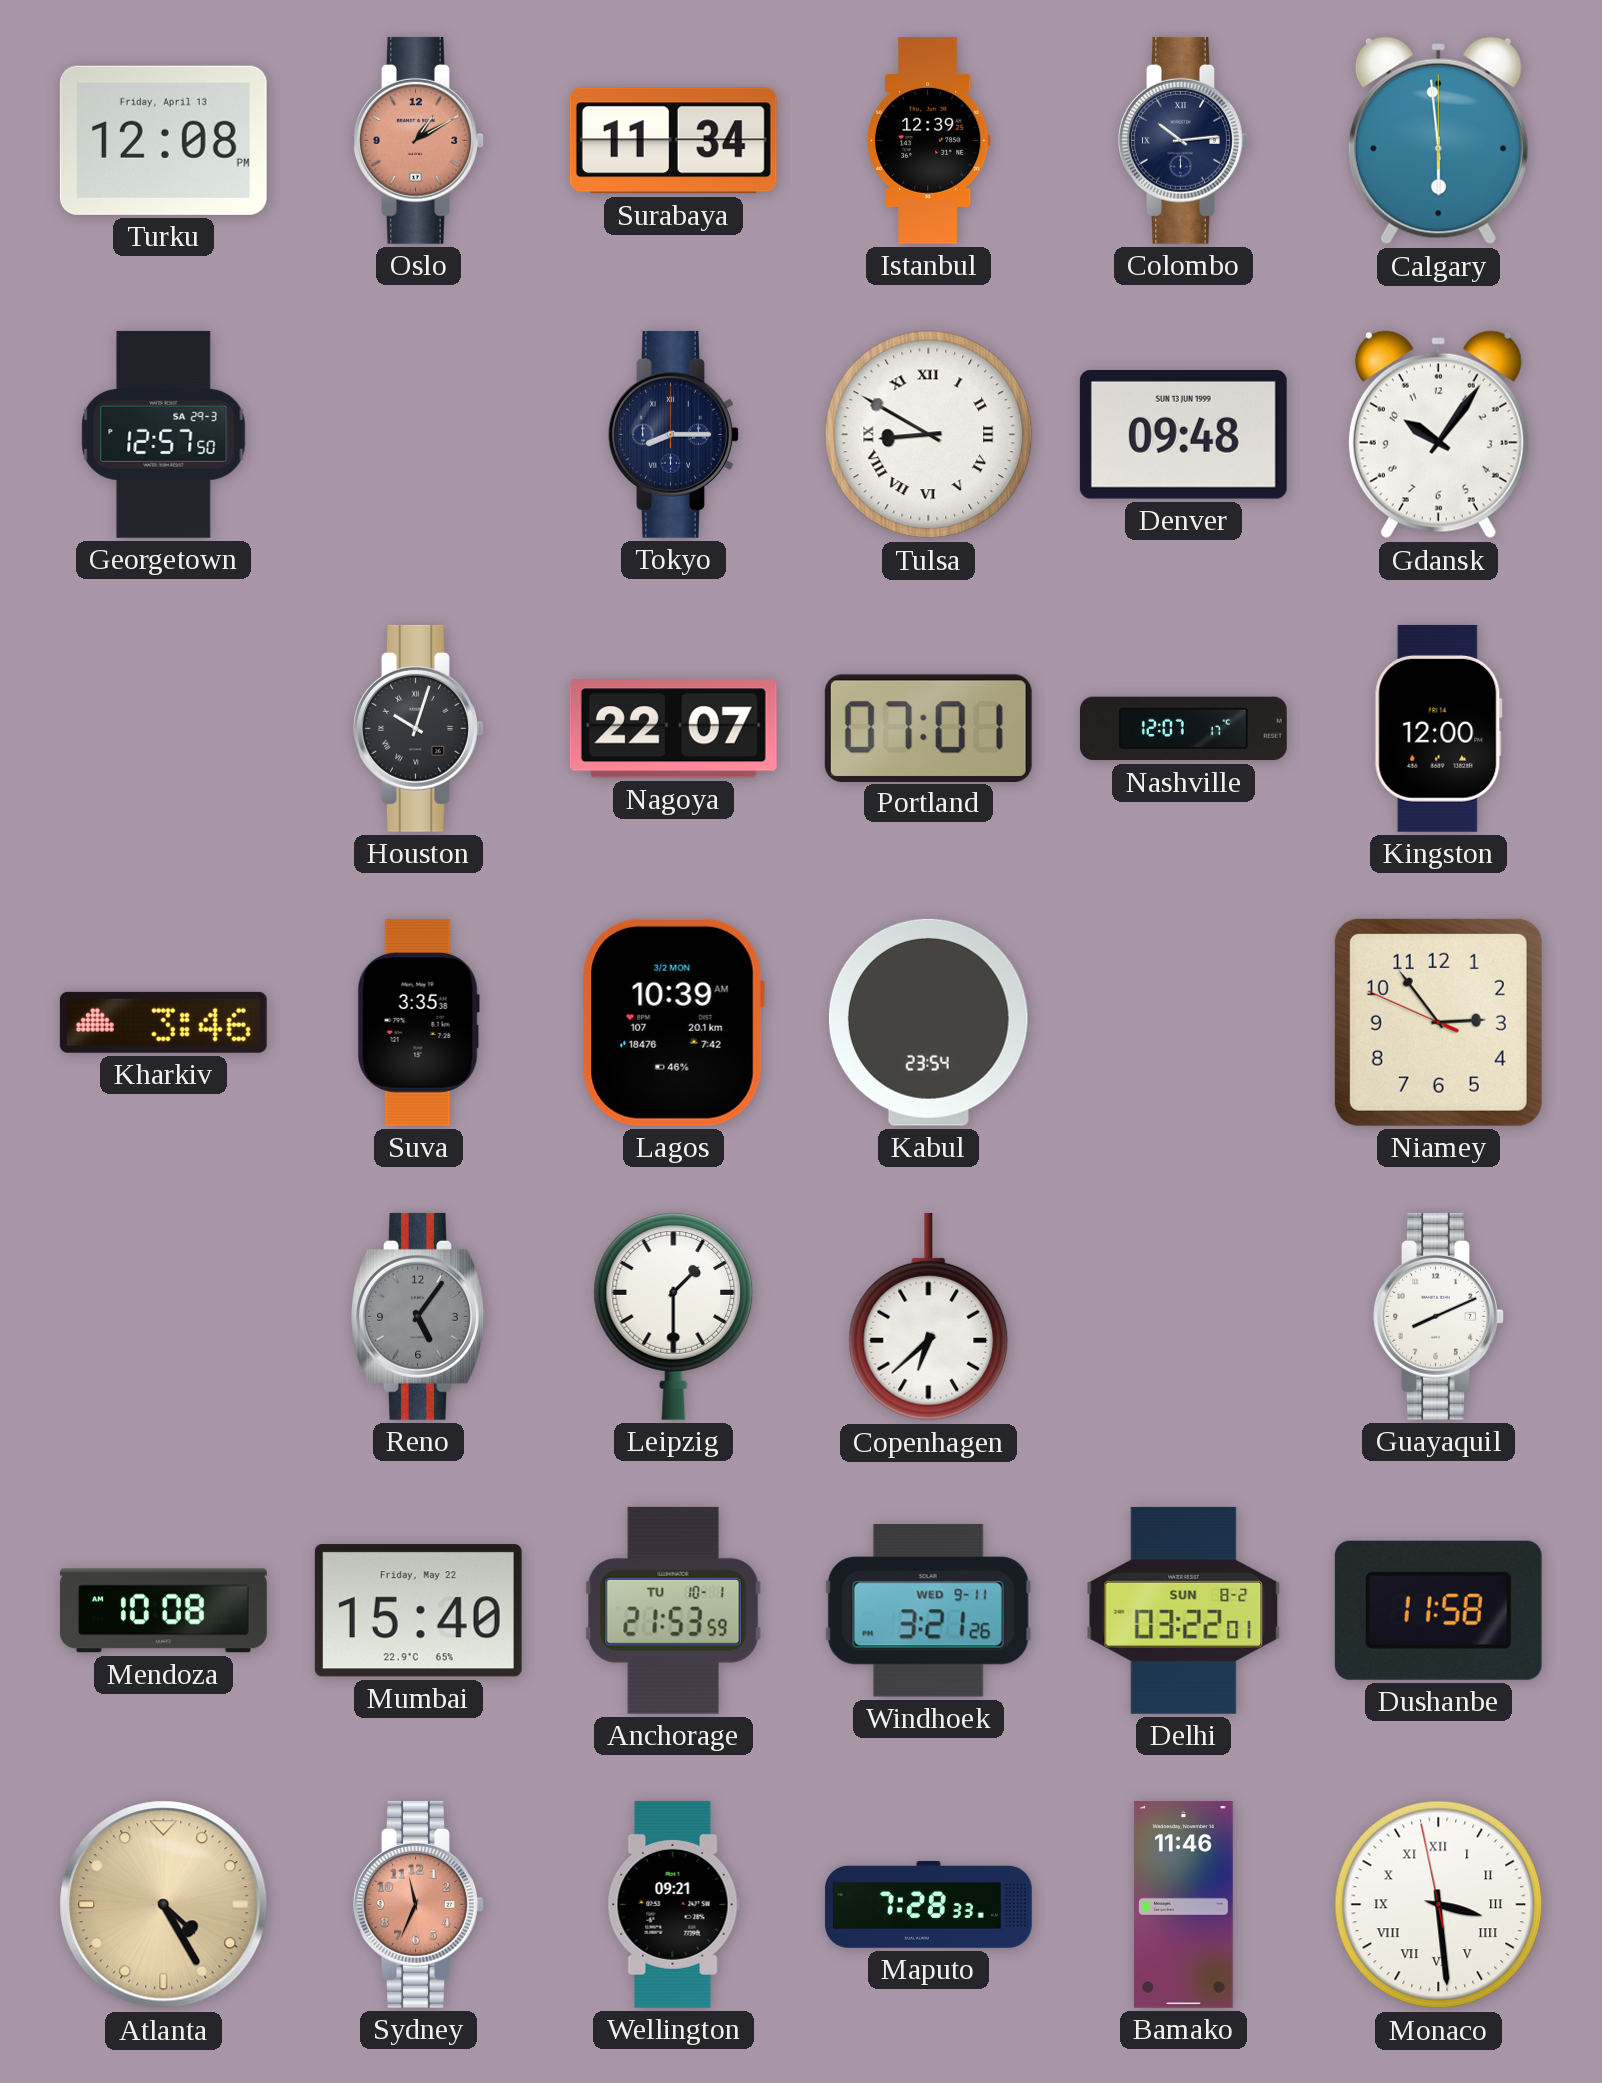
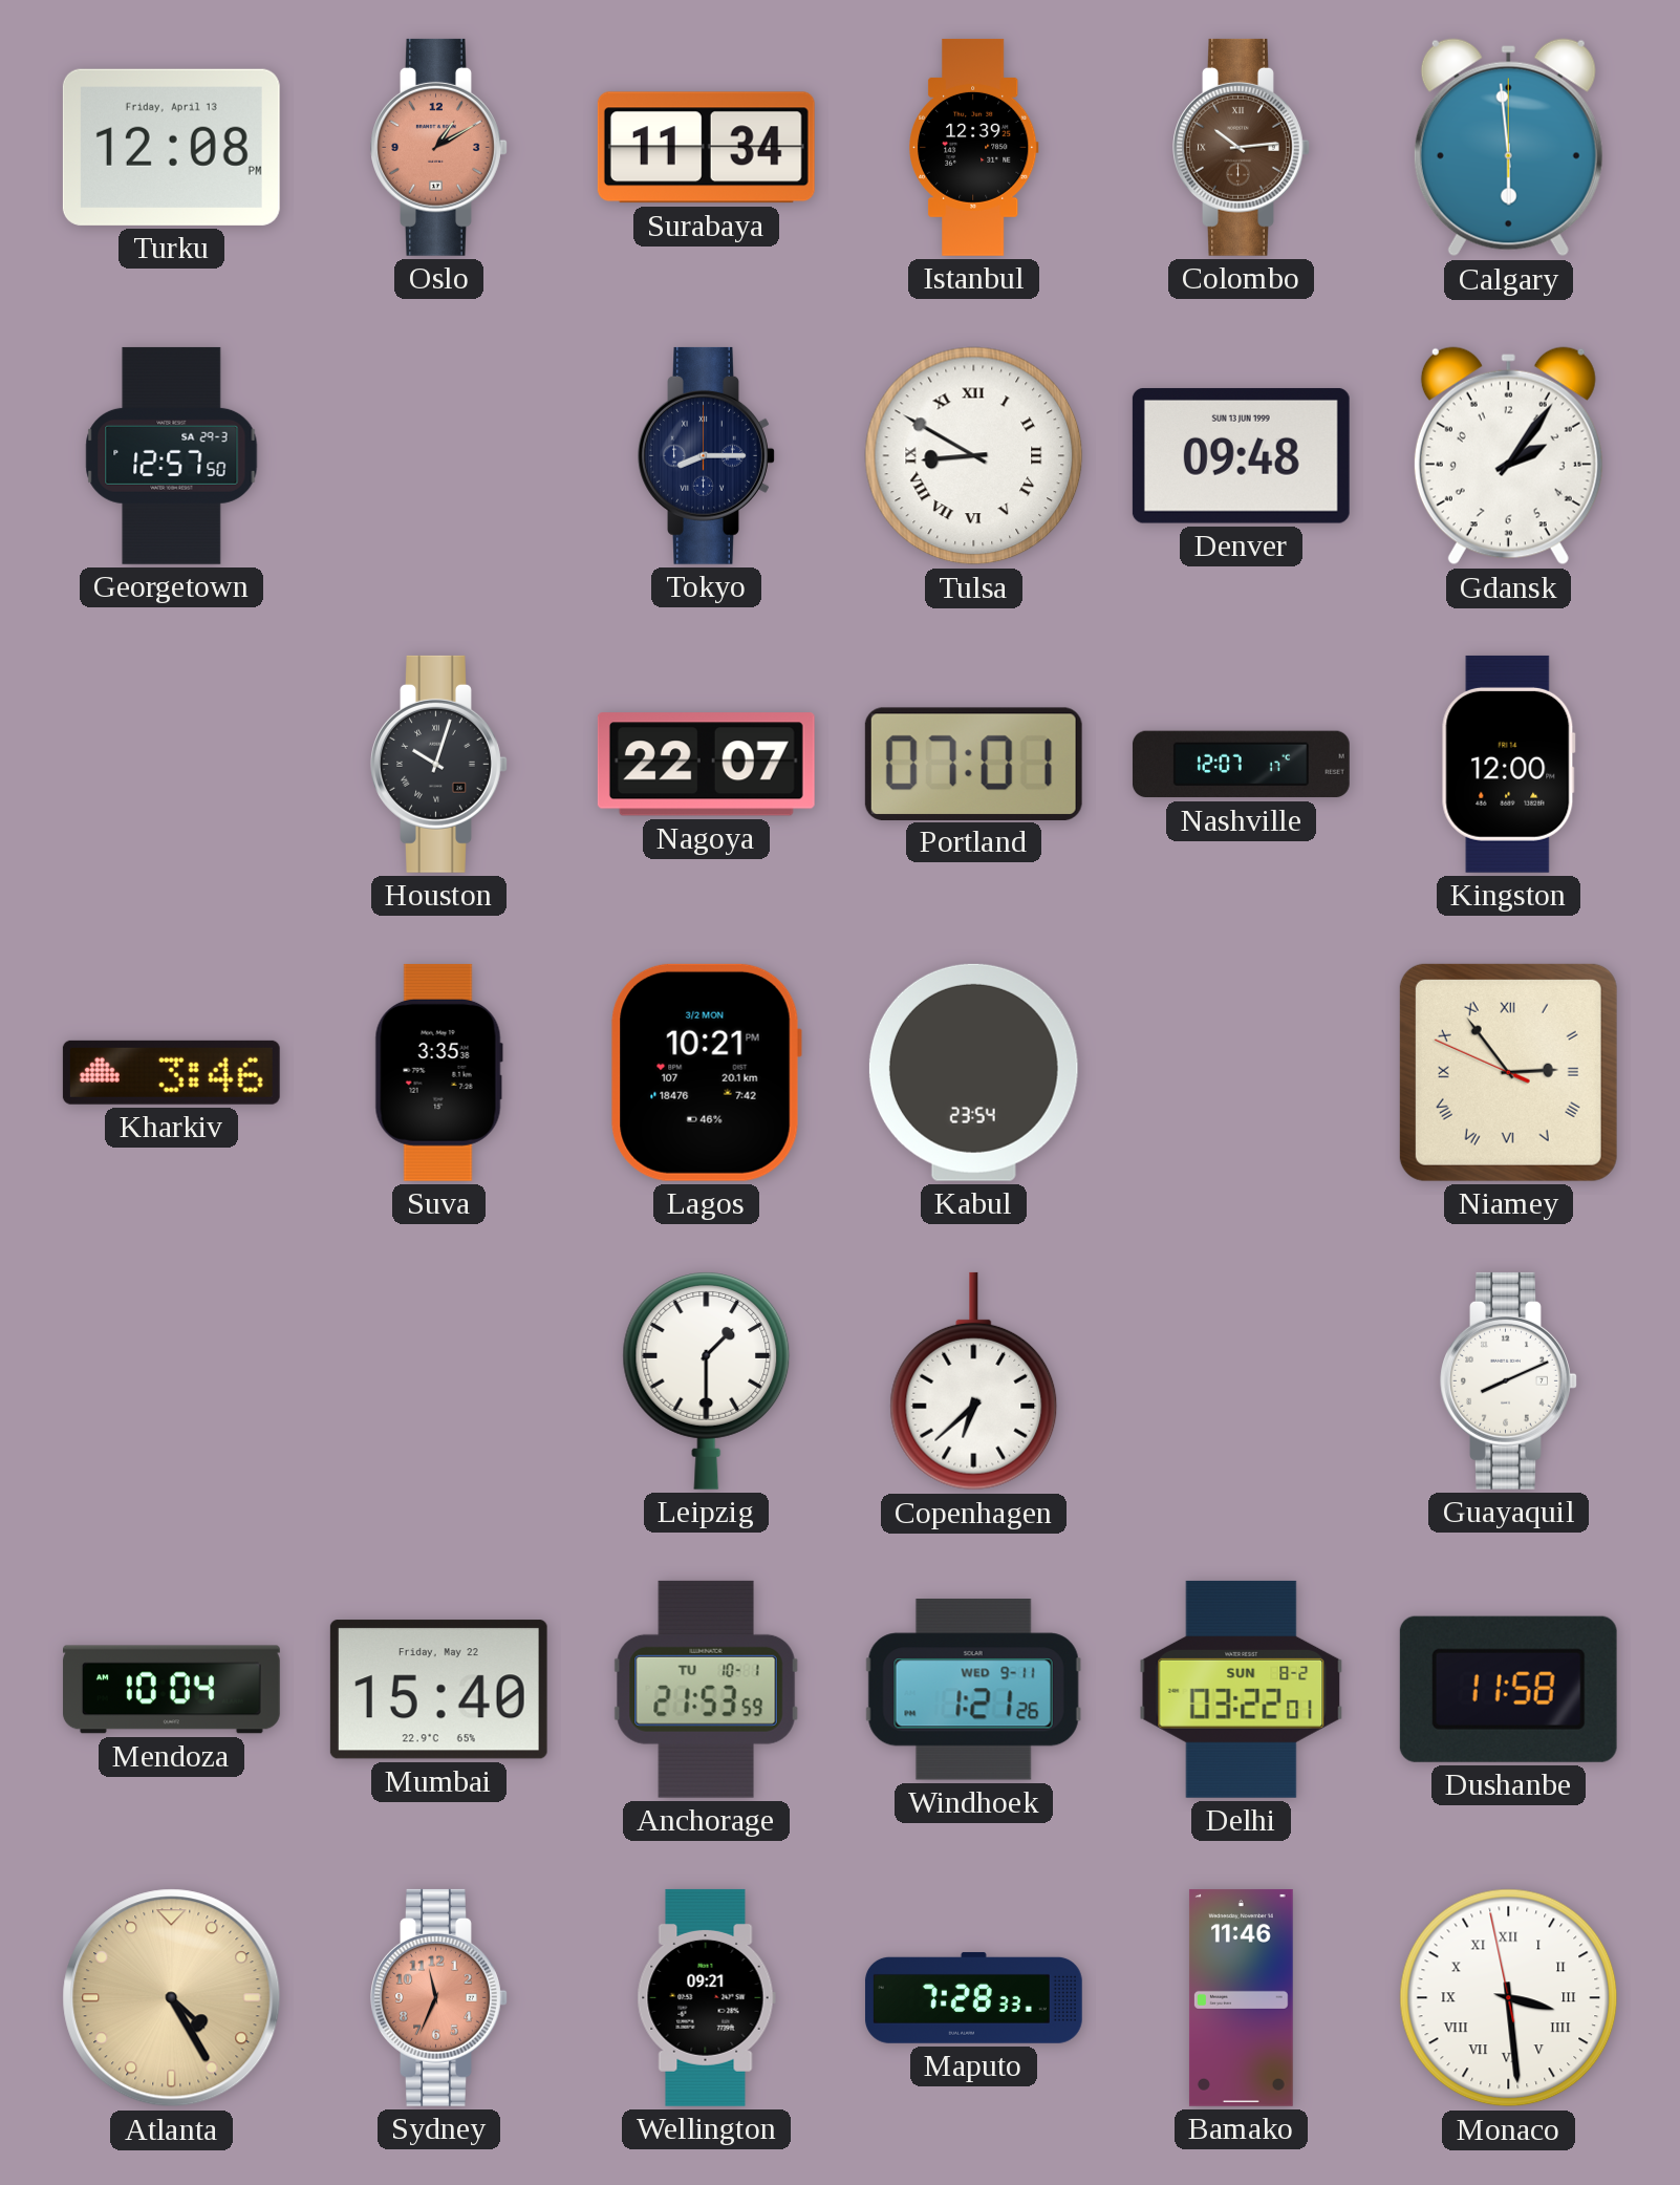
Colombo dial: navy -> brown (1242, 147)
Gdansk: 10:06 -> 2:06 (1508, 456)
Lagos: 10:39 -> 10:21 (706, 1072)
Niamey numerals: Arabic -> Roman (1508, 1072)
Reno: 5:06 -> none (419, 1316)
Mendoza: 10:08 -> 10:04 (171, 1690)
Windhoek: 3:21 -> 1:21 (973, 1690)
